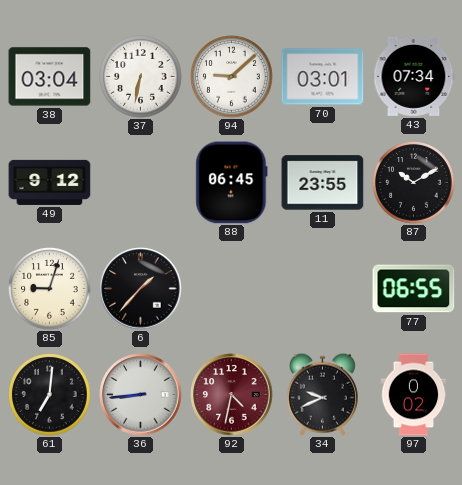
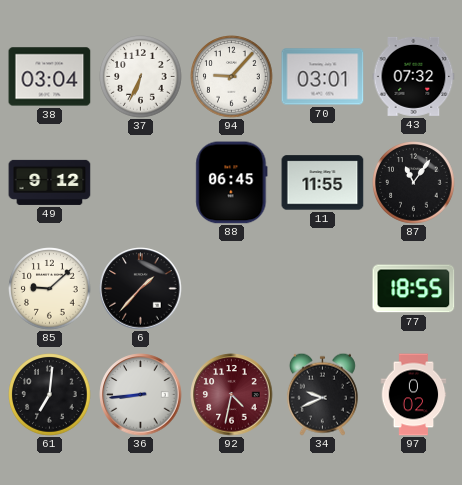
37: 6:32 -> 6:34 (141, 77)
94: 9:08 -> 9:07 (232, 77)
43: 07:34 -> 07:32 (414, 76)
11: 23:55 -> 11:55 (323, 183)
87: 10:10 -> 11:06 (414, 183)
85: 9:03 -> 9:08 (50, 289)
77: 06:55 -> 18:55 (414, 289)
